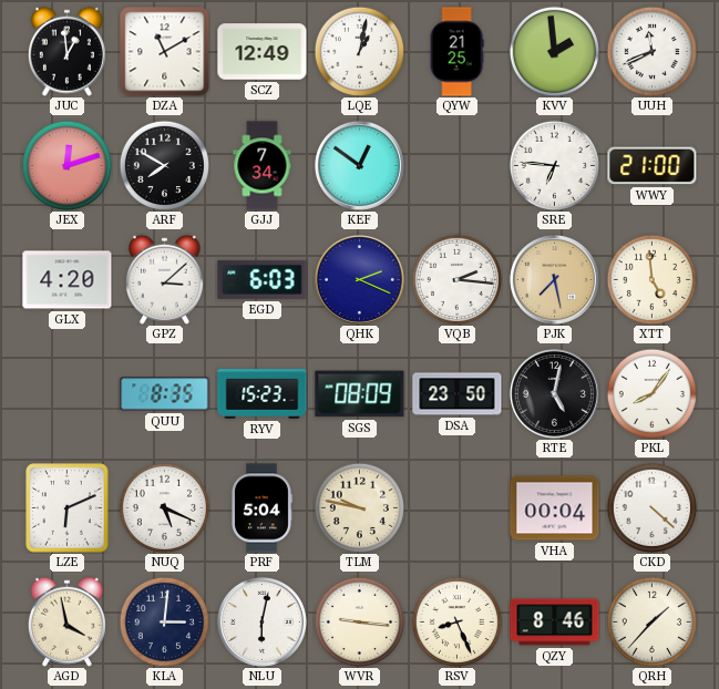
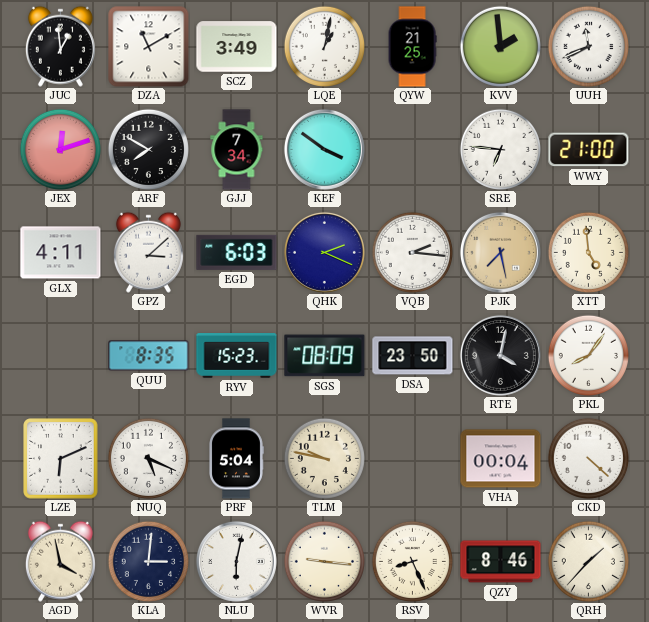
SCZ: 12:49 -> 3:49 (237, 47)
KEF: 12:51 -> 3:51 (324, 149)
GLX: 4:20 -> 4:11 (61, 253)
RTE: 5:02 -> 4:02 (500, 355)
